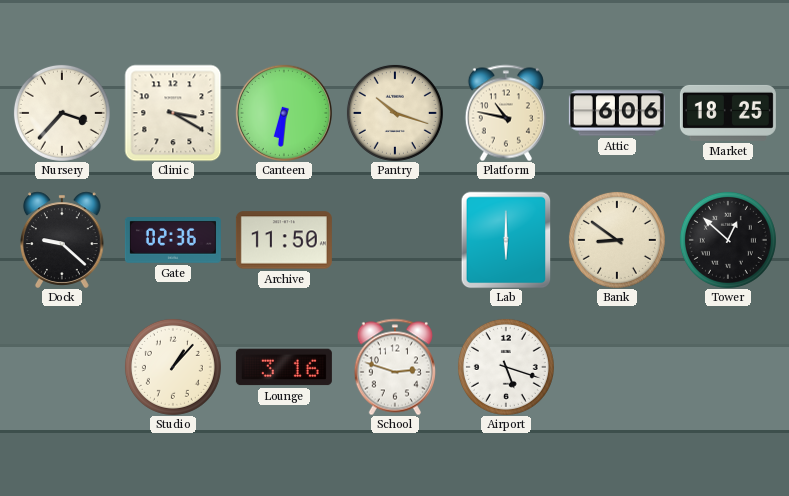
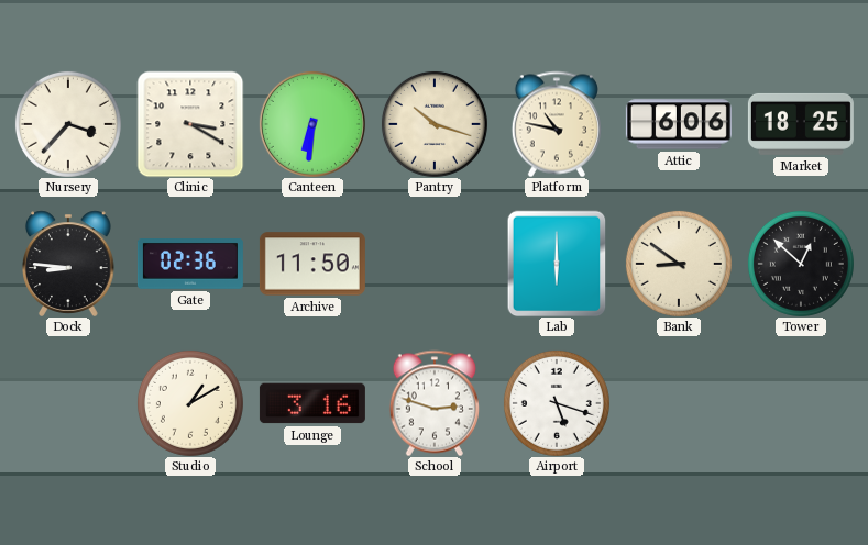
Dock: 9:22 -> 8:46 (69, 264)
Studio: 1:07 -> 1:10 (190, 403)
